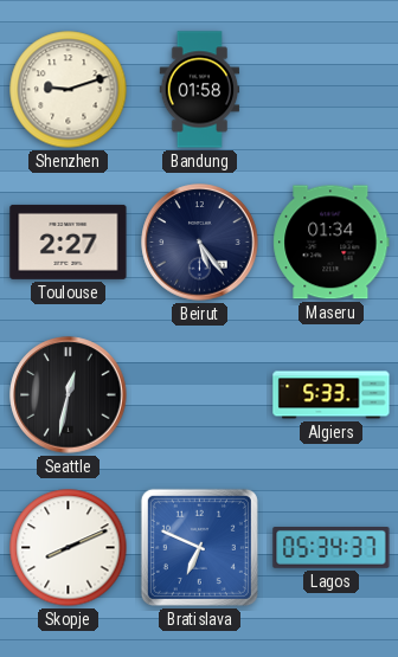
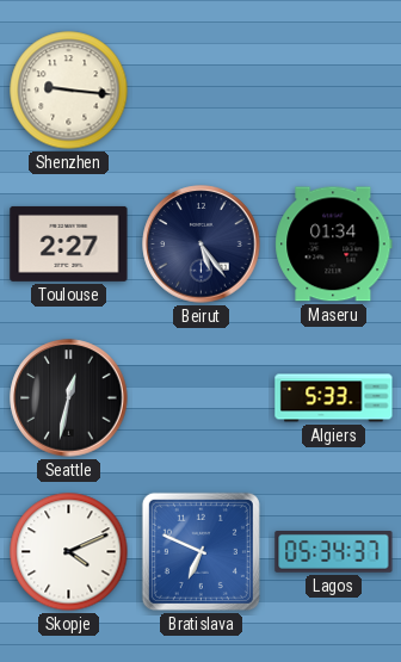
Shenzhen: 9:12 -> 9:16 (69, 91)
Bandung: 01:58 -> none (200, 90)
Skopje: 8:11 -> 4:11 (69, 552)
